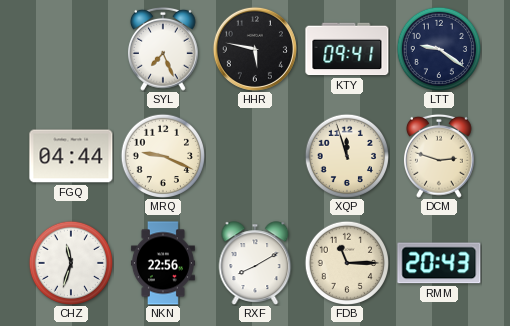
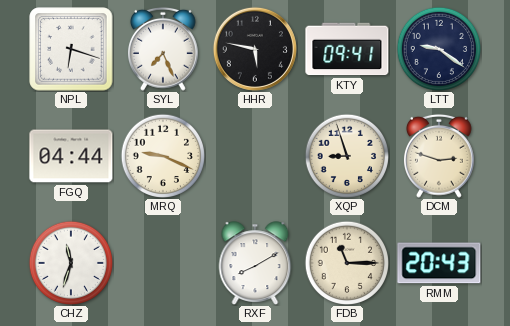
NPL: none -> 6:18 (71, 49)
XQP: 11:57 -> 8:57 (346, 155)
NKN: 22:56 -> none (163, 263)
